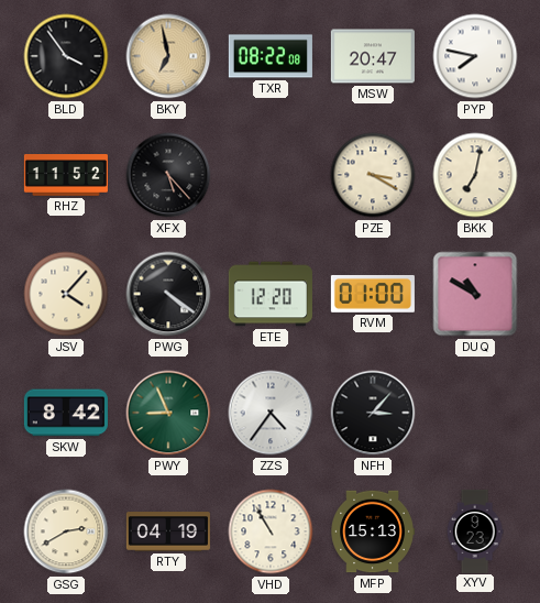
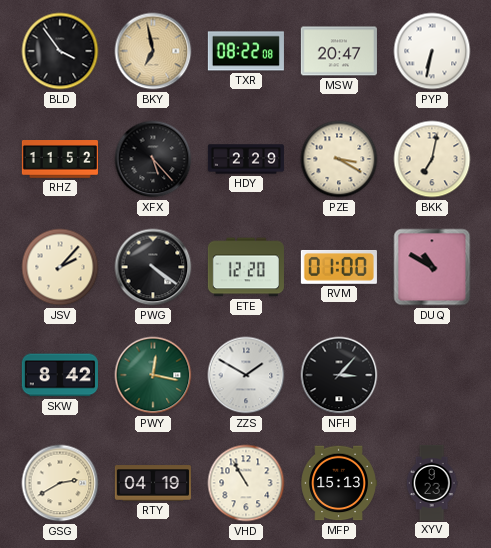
PYP: 7:47 -> 6:32 (432, 51)
HDY: none -> 2:29 (246, 159)
JSV: 4:07 -> 2:07 (60, 267)
PWY: 8:56 -> 12:17 (153, 375)
ZZS: 4:36 -> 1:50 (246, 375)
